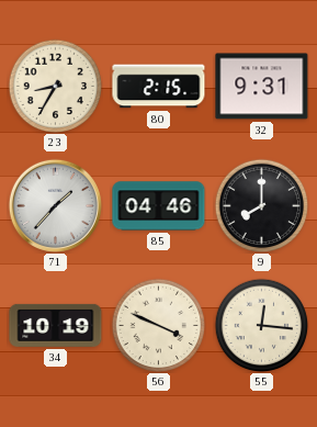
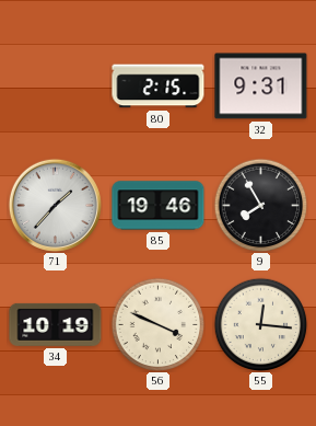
23: 8:35 -> none (55, 86)
85: 04:46 -> 19:46 (159, 206)
9: 8:00 -> 7:55 (260, 205)
